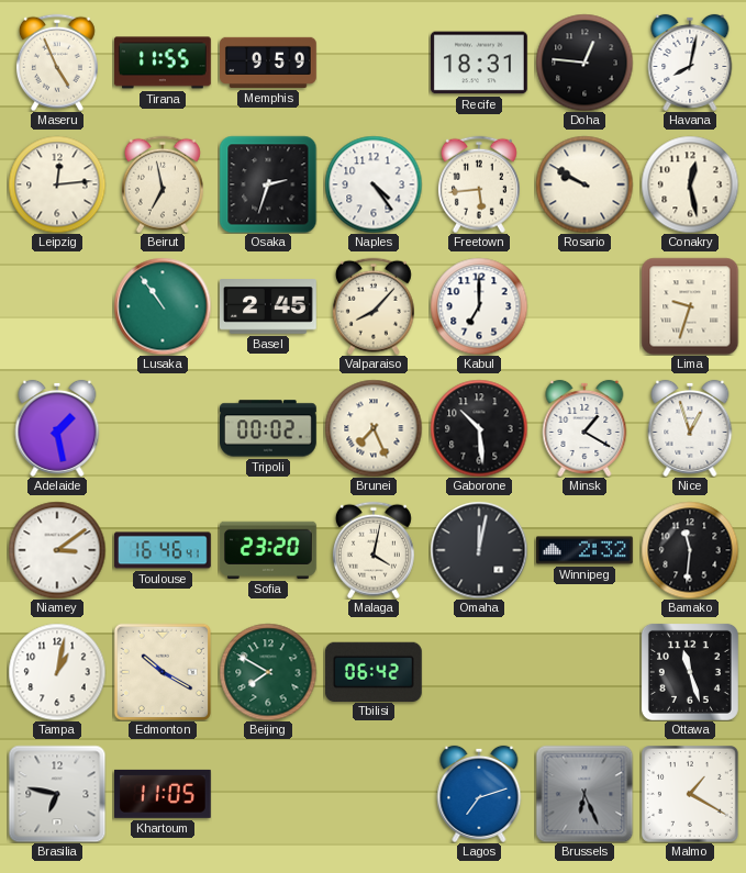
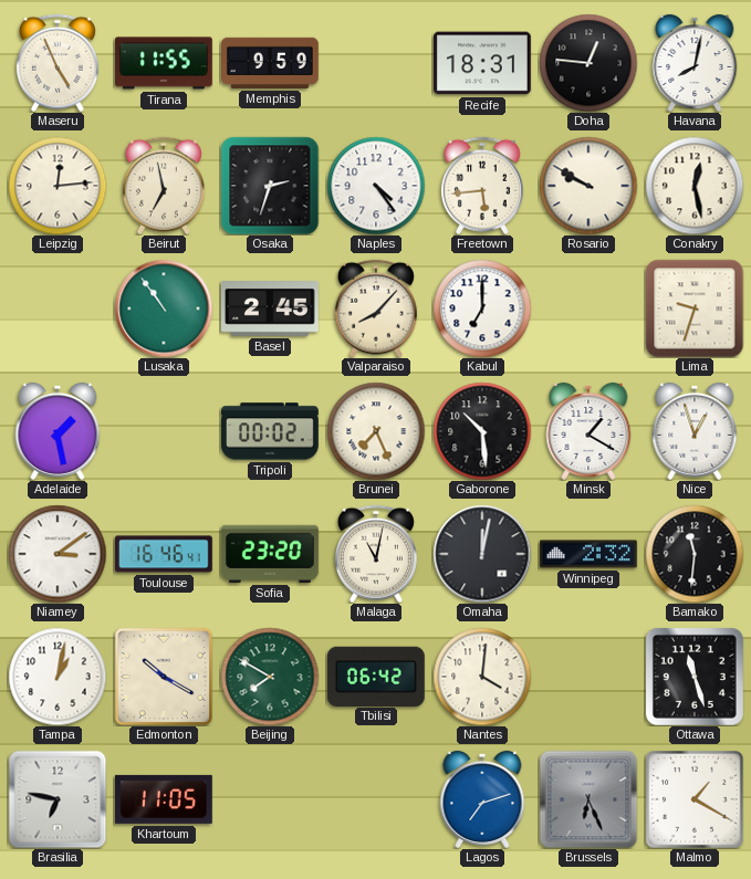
Malaga: 4:02 -> 11:02 (376, 554)
Nantes: none -> 4:01 (482, 677)
